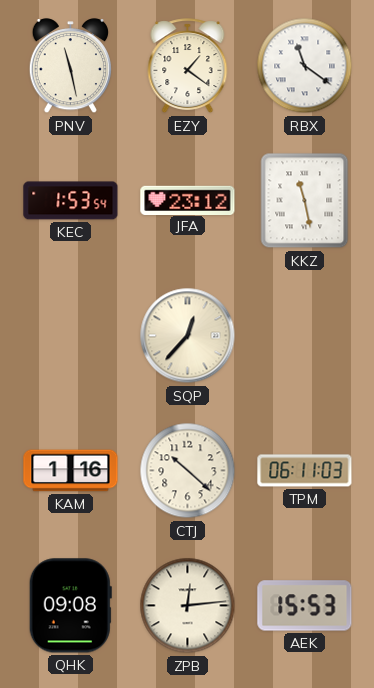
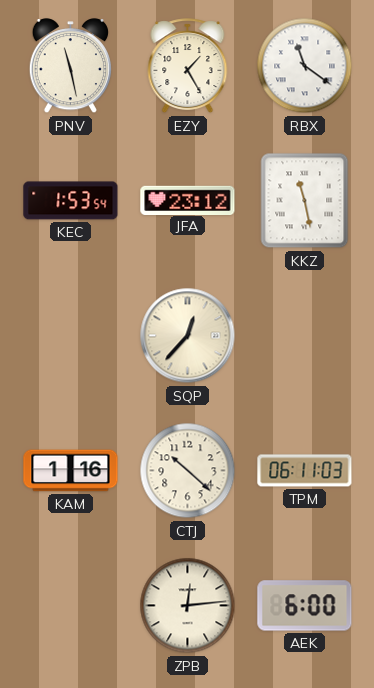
EZY: 1:21 -> 1:25 (188, 66)
QHK: 09:08 -> none (70, 606)
AEK: 15:53 -> 6:00 (305, 606)
